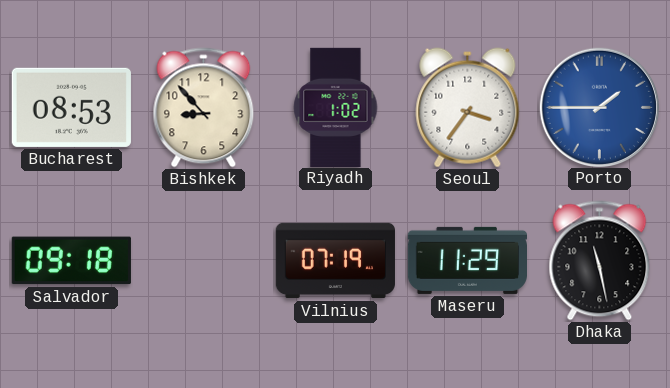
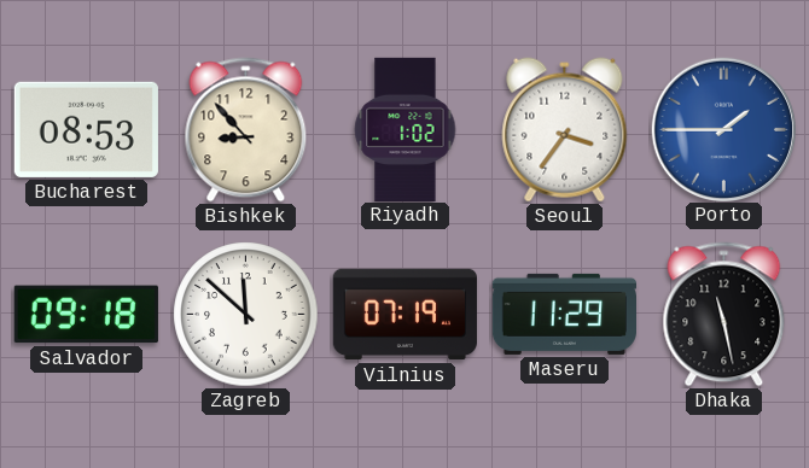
Zagreb: none -> 11:52 (246, 315)
